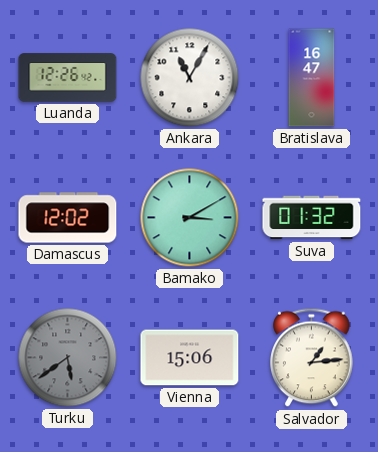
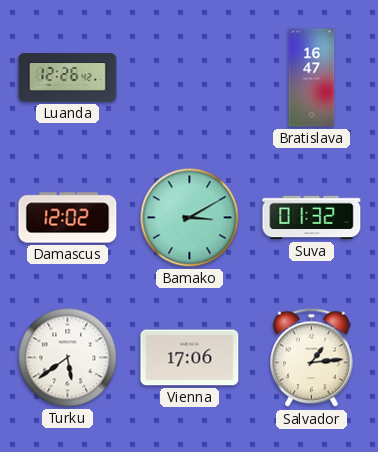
Ankara: 11:05 -> none (190, 78)
Turku dial: grey -> white (68, 358)
Vienna: 15:06 -> 17:06 (190, 358)
